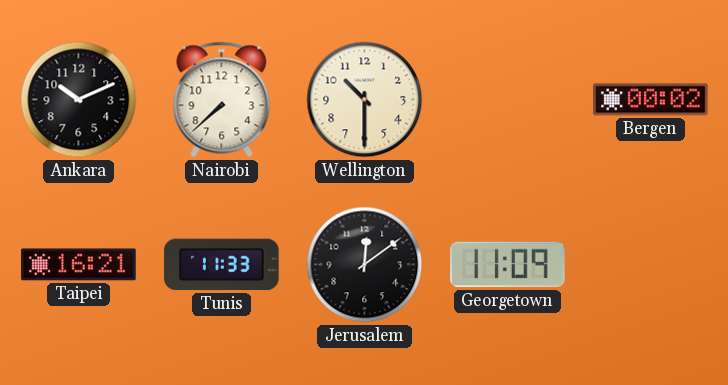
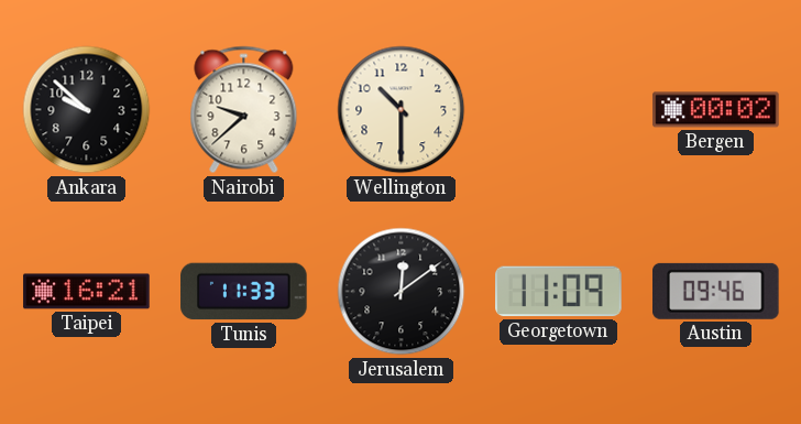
Ankara: 10:11 -> 9:52 (87, 110)
Nairobi: 7:38 -> 9:38 (244, 110)
Austin: none -> 09:46 (716, 291)
